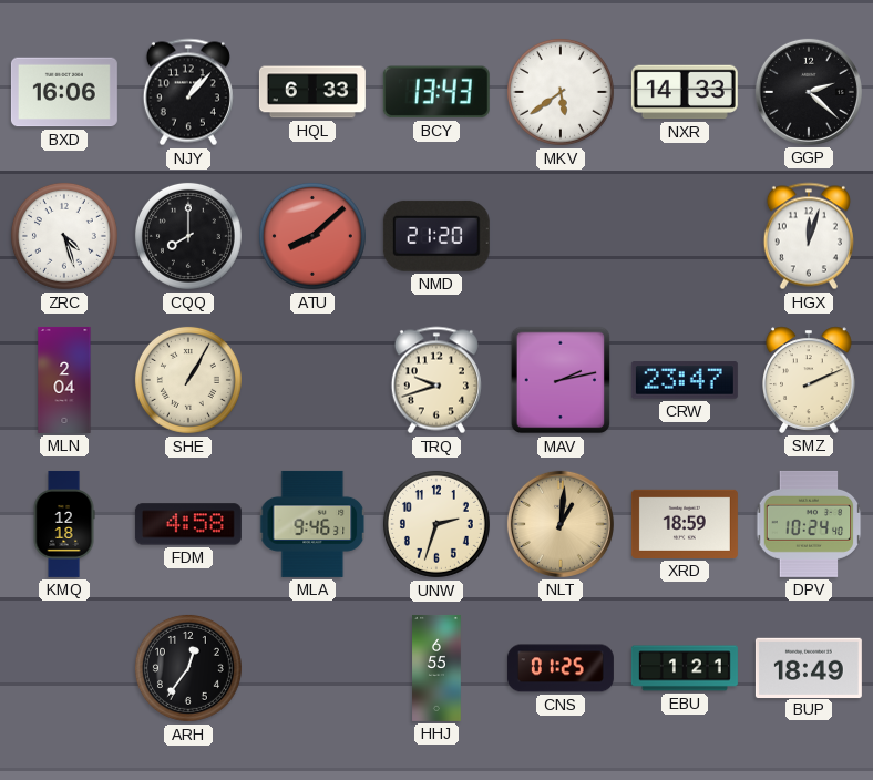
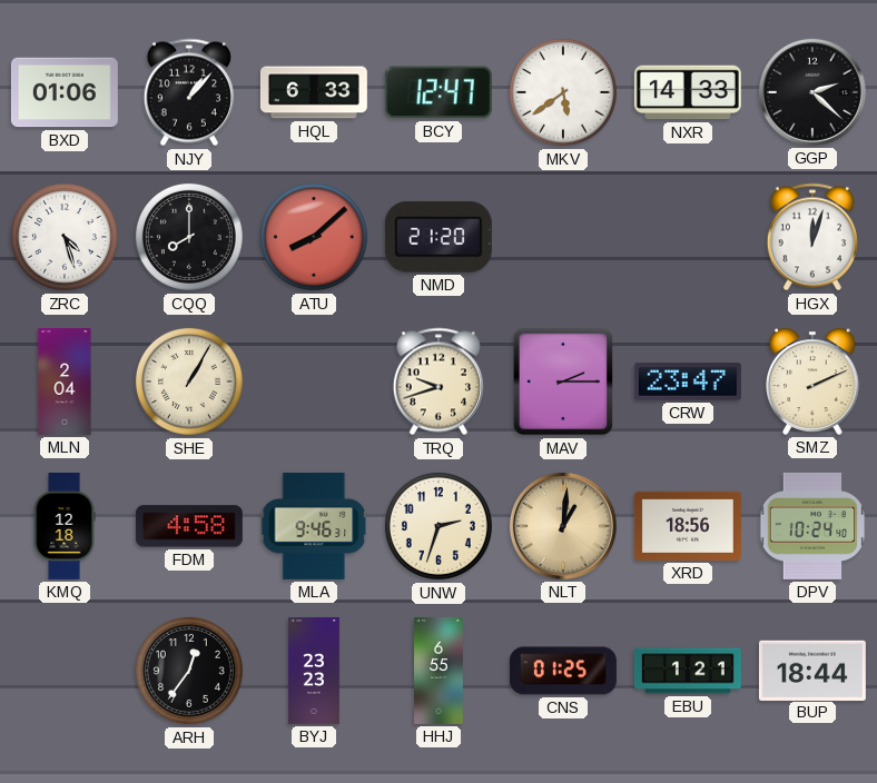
BXD: 16:06 -> 01:06 (65, 92)
BCY: 13:43 -> 12:47 (438, 92)
MAV: 2:13 -> 2:15 (563, 381)
XRD: 18:59 -> 18:56 (688, 526)
BYJ: none -> 23:23 (314, 671)
BUP: 18:49 -> 18:44 (812, 670)
